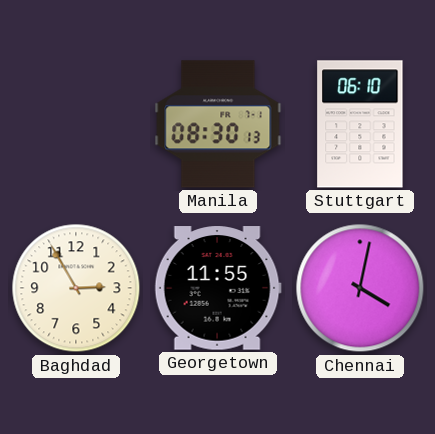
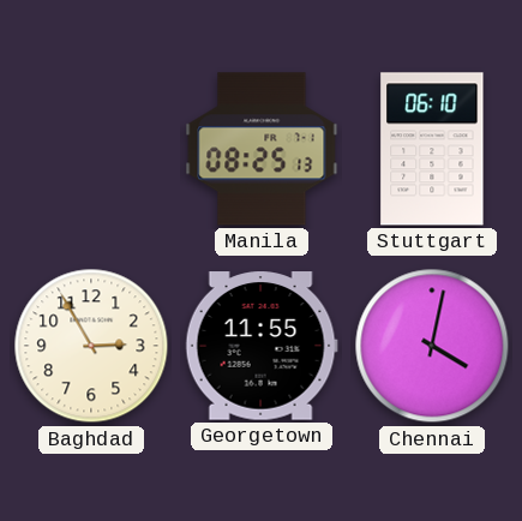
Manila: 08:30 -> 08:25 (262, 149)
